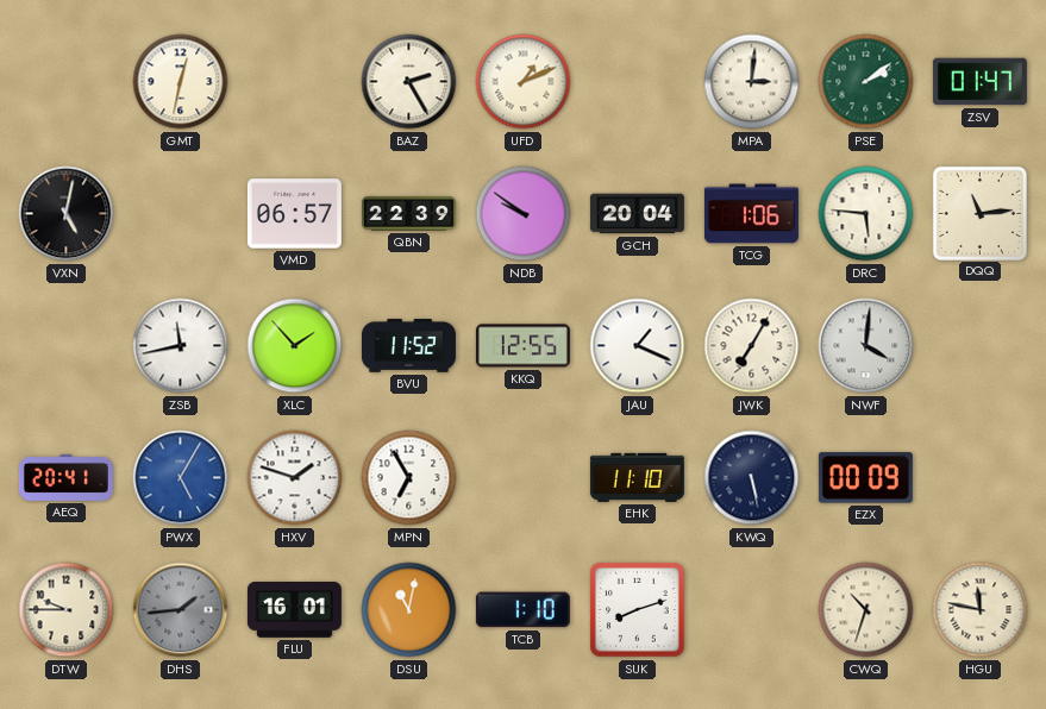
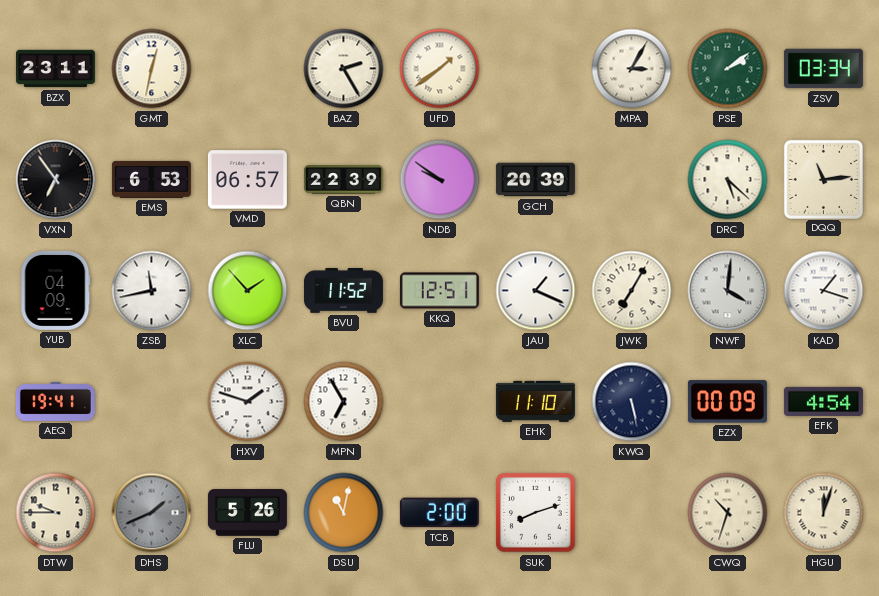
BZX: none -> 23:11 (55, 69)
UFD: 1:11 -> 1:39 (440, 69)
MPA: 3:01 -> 3:05 (632, 69)
ZSV: 01:47 -> 03:34 (823, 69)
VXN: 5:02 -> 6:54 (56, 180)
EMS: none -> 6:53 (151, 179)
GCH: 20:04 -> 20:39 (535, 180)
TCG: 1:06 -> none (751, 214)
DRC: 5:46 -> 5:22 (728, 180)
YUB: none -> 04:09 (55, 290)
KKQ: 12:55 -> 12:51 (439, 291)
KAD: none -> 1:18 (824, 291)
AEQ: 20:41 -> 19:41 (55, 401)
PWX: 5:05 -> none (181, 478)
EFK: none -> 4:54 (823, 401)
DHS: 1:44 -> 1:41 (152, 513)
FLU: 16:01 -> 5:26 (247, 513)
TCB: 1:10 -> 2:00 (439, 513)
HGU: 11:47 -> 12:03 (824, 513)
